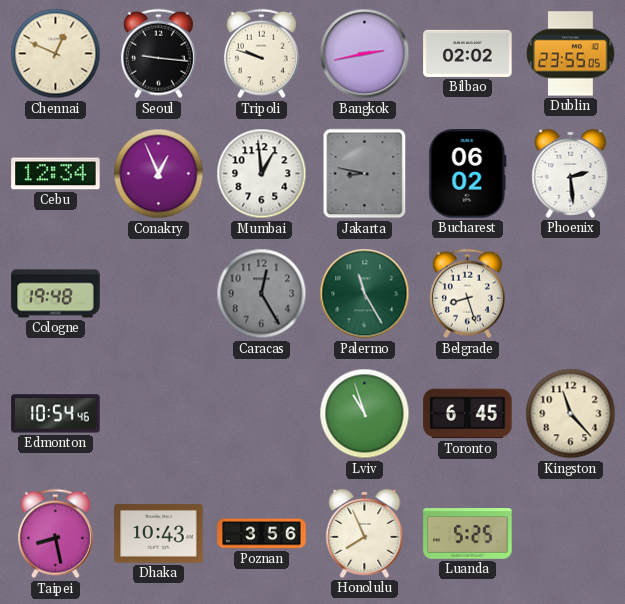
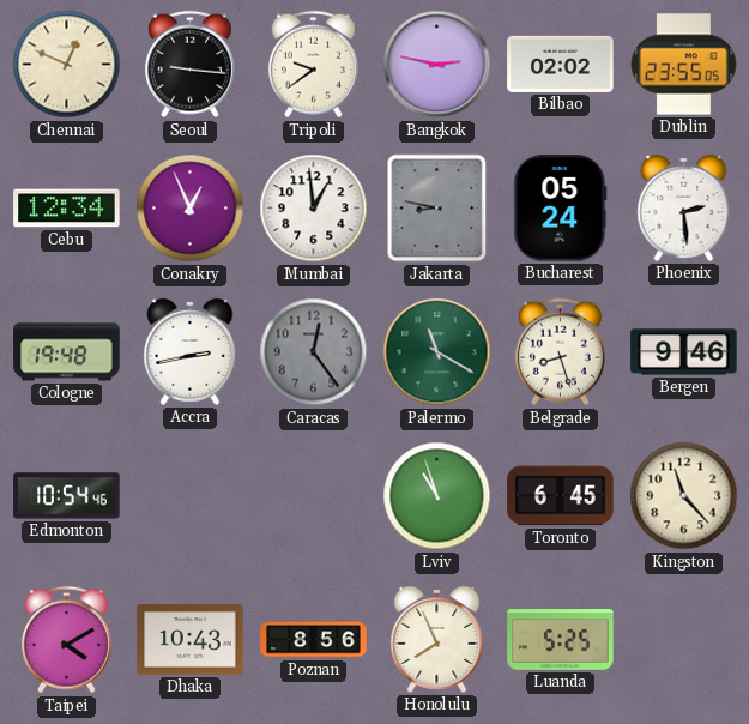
Tripoli: 9:48 -> 9:39 (313, 65)
Bangkok: 2:43 -> 2:47 (437, 65)
Bucharest: 06:02 -> 05:24 (561, 209)
Accra: none -> 2:43 (191, 351)
Caracas: 12:25 -> 12:24 (314, 352)
Palermo: 11:25 -> 11:20 (437, 352)
Bergen: none -> 9:46 (684, 352)
Taipei: 8:28 -> 4:10 (66, 640)
Poznan: 3:56 -> 8:56 (314, 640)
